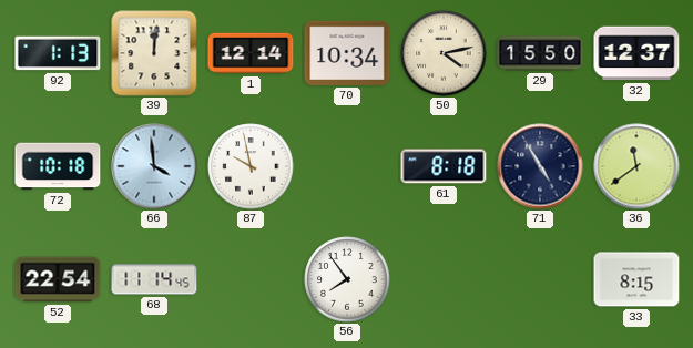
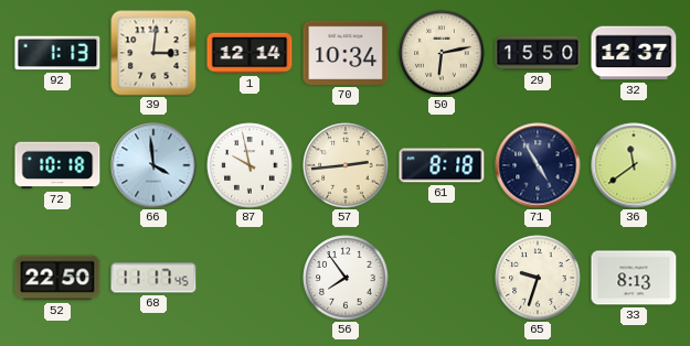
39: 12:01 -> 3:01 (153, 53)
50: 4:13 -> 6:13 (442, 53)
57: none -> 2:44 (346, 165)
52: 22:54 -> 22:50 (57, 278)
68: 11:14 -> 11:17 (153, 278)
65: none -> 9:33 (538, 278)
33: 8:15 -> 8:13 (634, 278)
